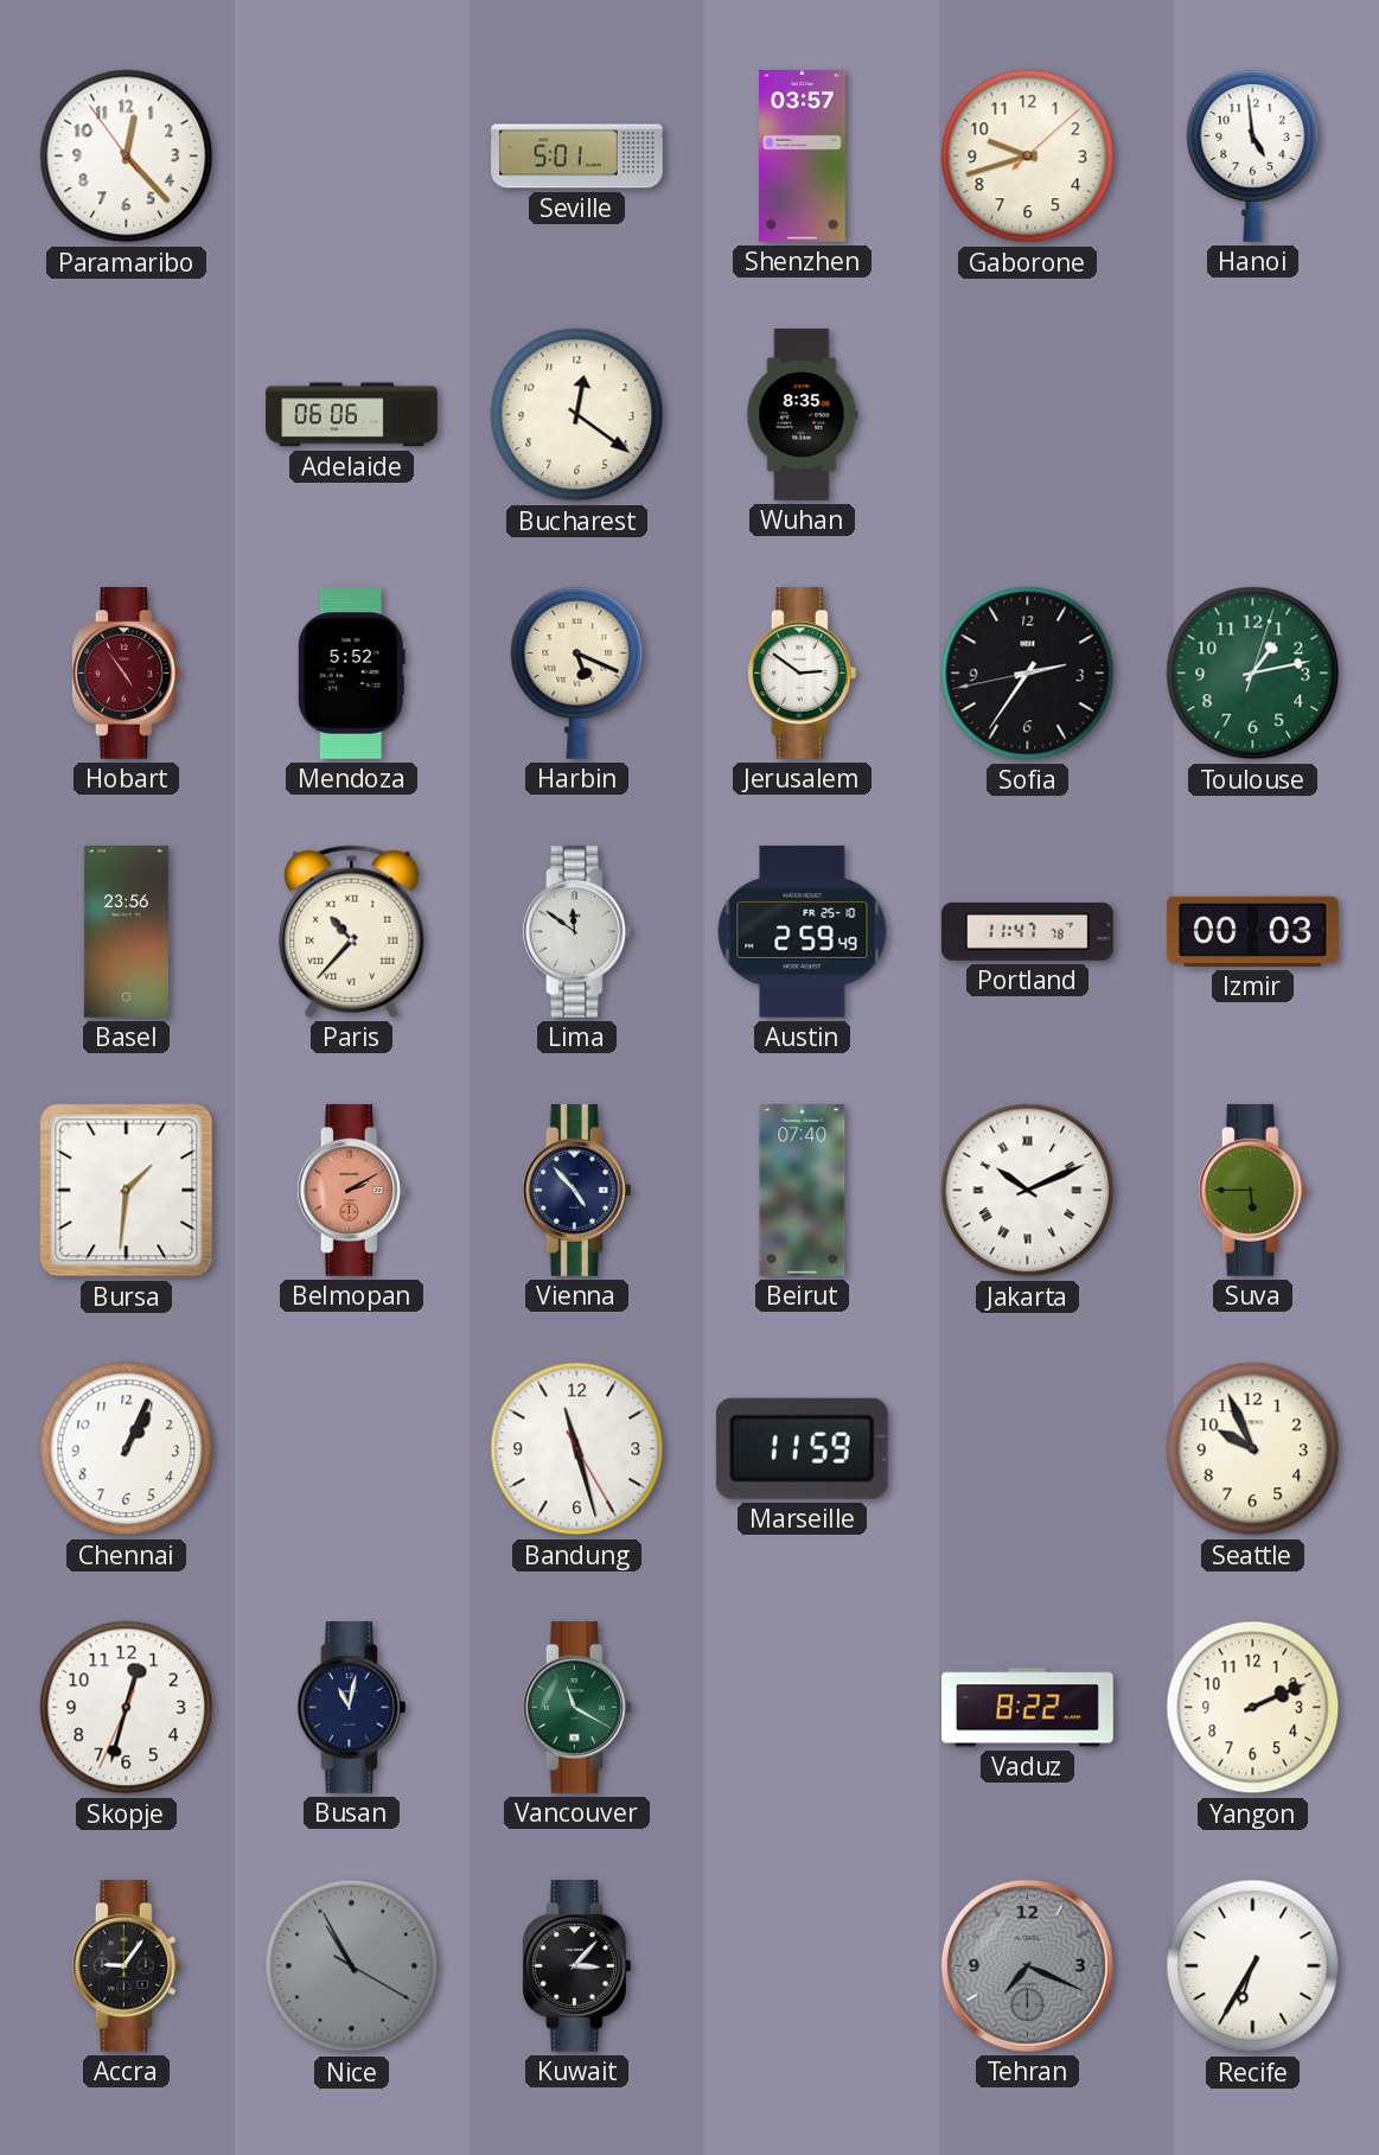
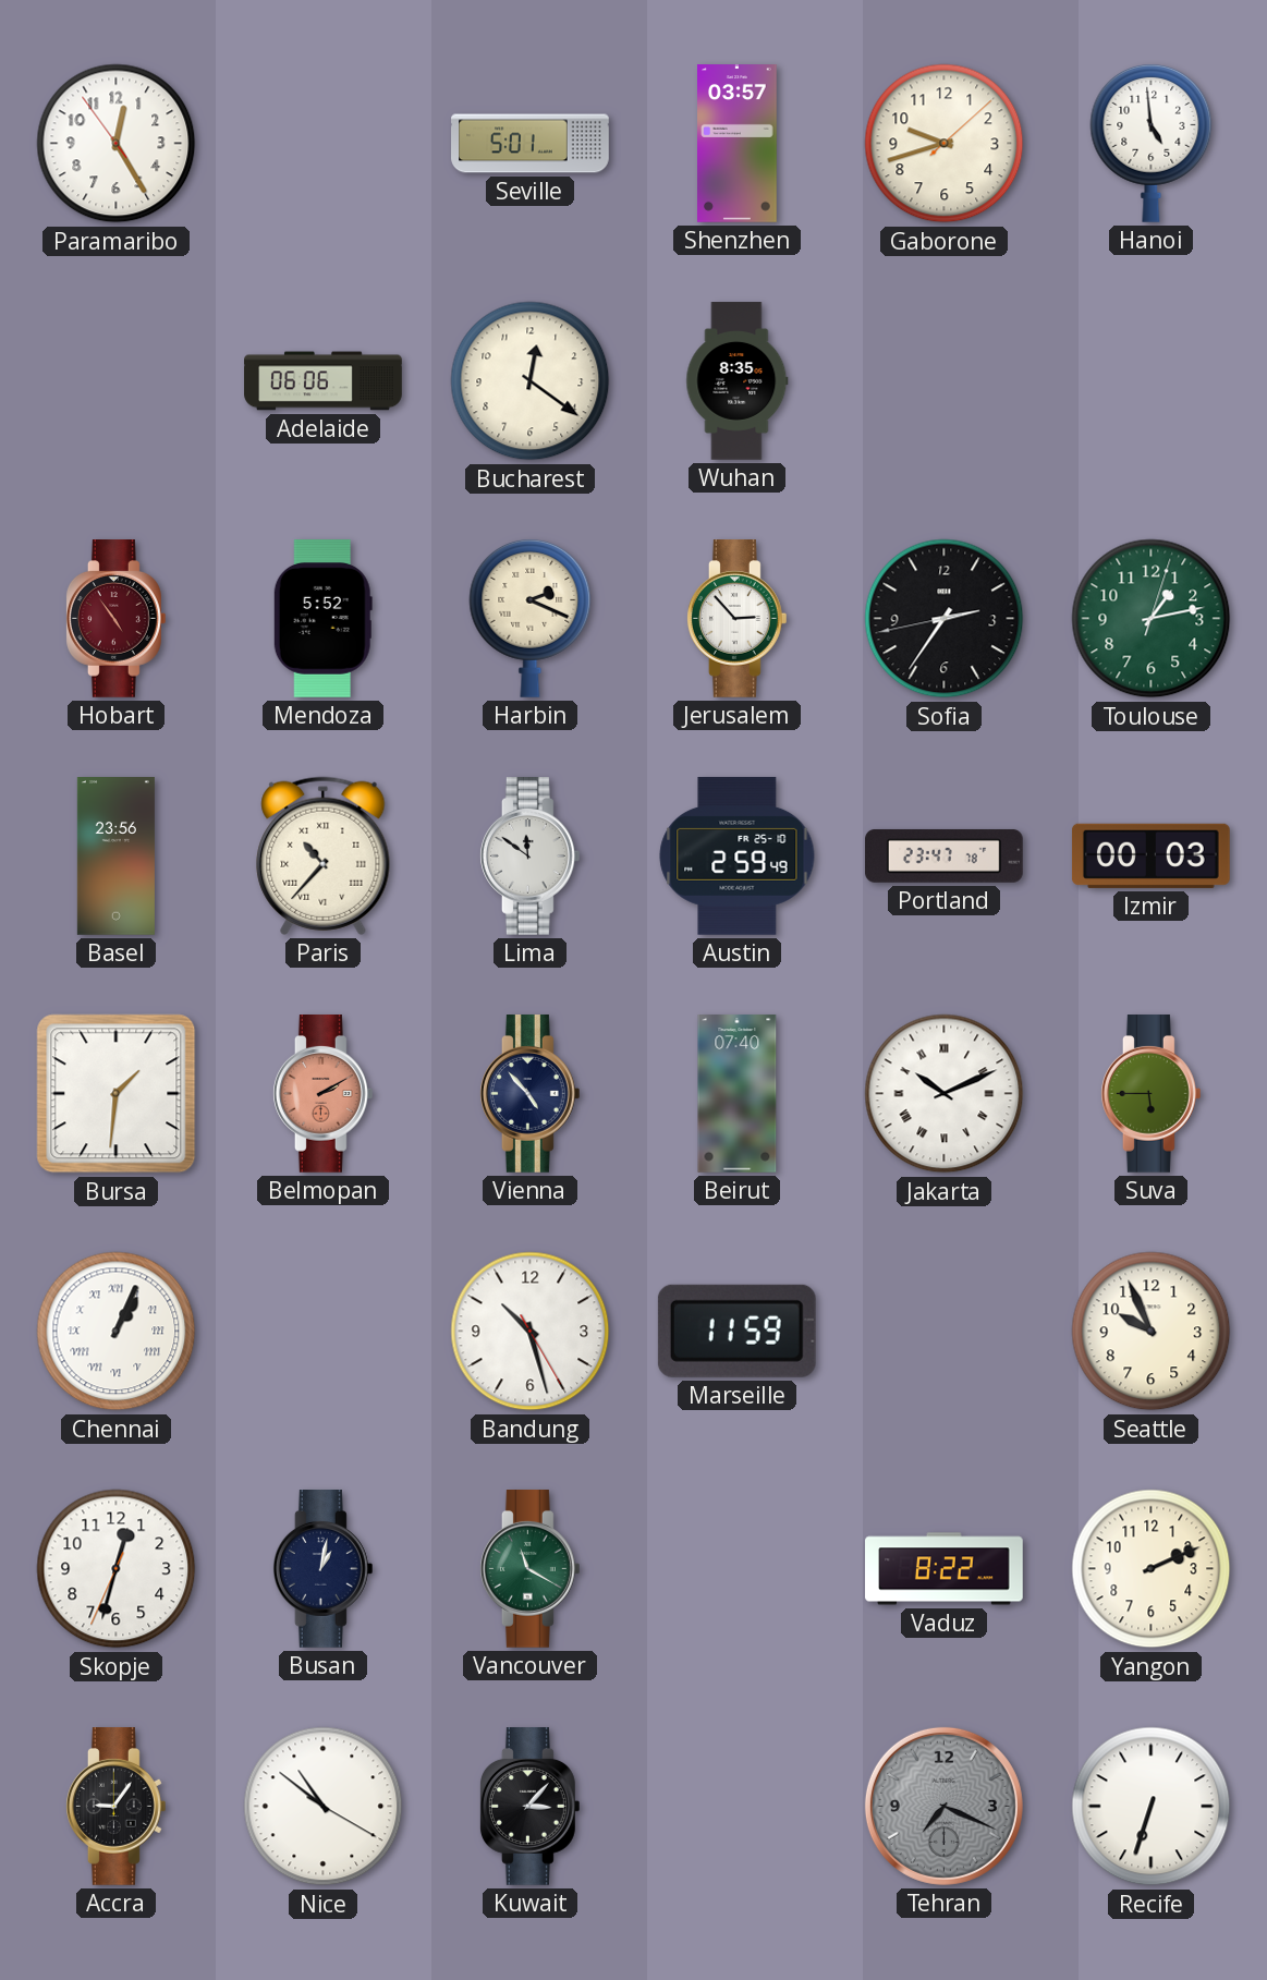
Paramaribo: 12:22 -> 12:24 (117, 144)
Harbin: 5:19 -> 2:19 (531, 618)
Jerusalem: 2:51 -> 2:53 (736, 619)
Portland: 11:47 -> 23:47 (945, 855)
Chennai numerals: Arabic -> Roman (117, 1332)
Bandung: 11:27 -> 10:27 (531, 1332)
Busan: 11:02 -> 1:02 (322, 1569)
Nice: 10:55 -> 10:51 (324, 1807)
Nice dial: grey -> white (324, 1807)
Recife: 6:35 -> 6:33 (1152, 1807)
